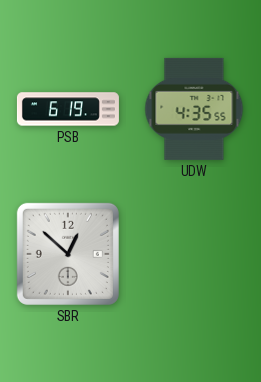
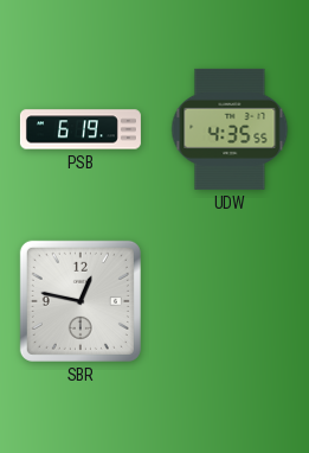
SBR: 12:52 -> 12:47 (81, 301)
